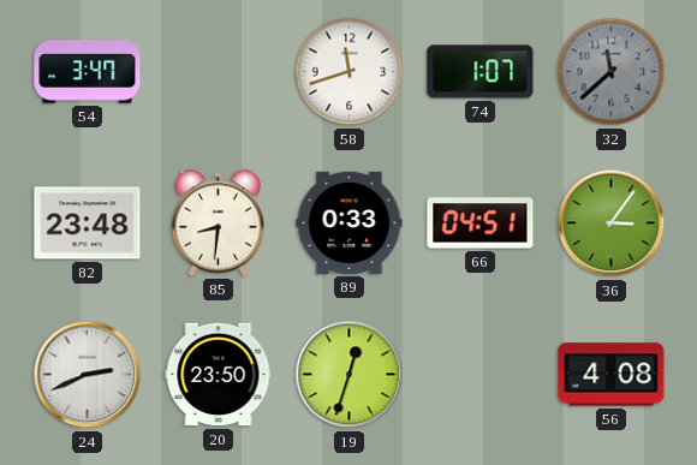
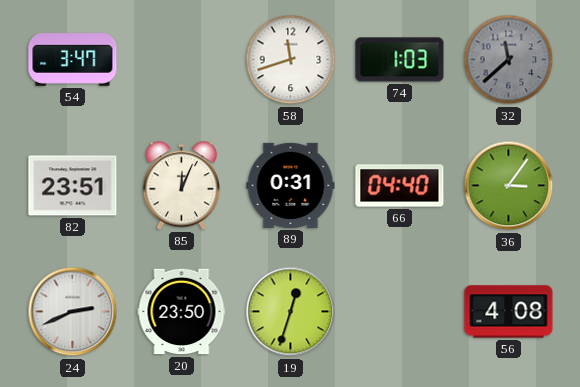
74: 1:07 -> 1:03 (400, 60)
82: 23:48 -> 23:51 (73, 186)
85: 8:31 -> 12:04 (182, 186)
89: 0:33 -> 0:31 (291, 185)
66: 04:51 -> 04:40 (400, 186)
